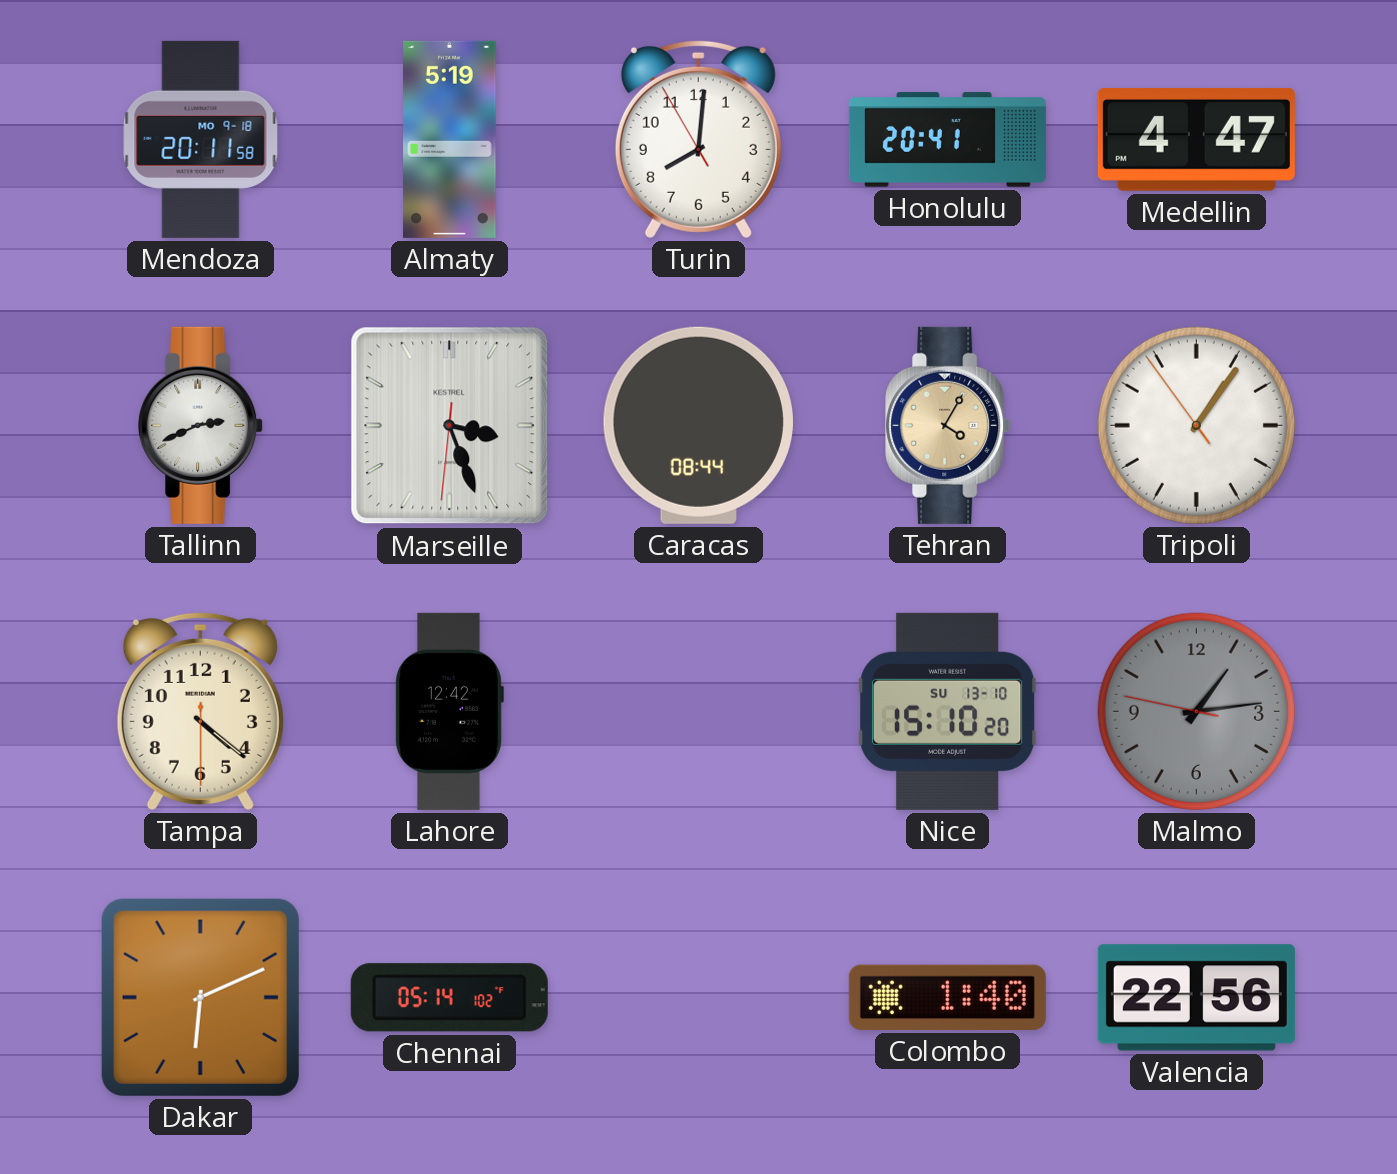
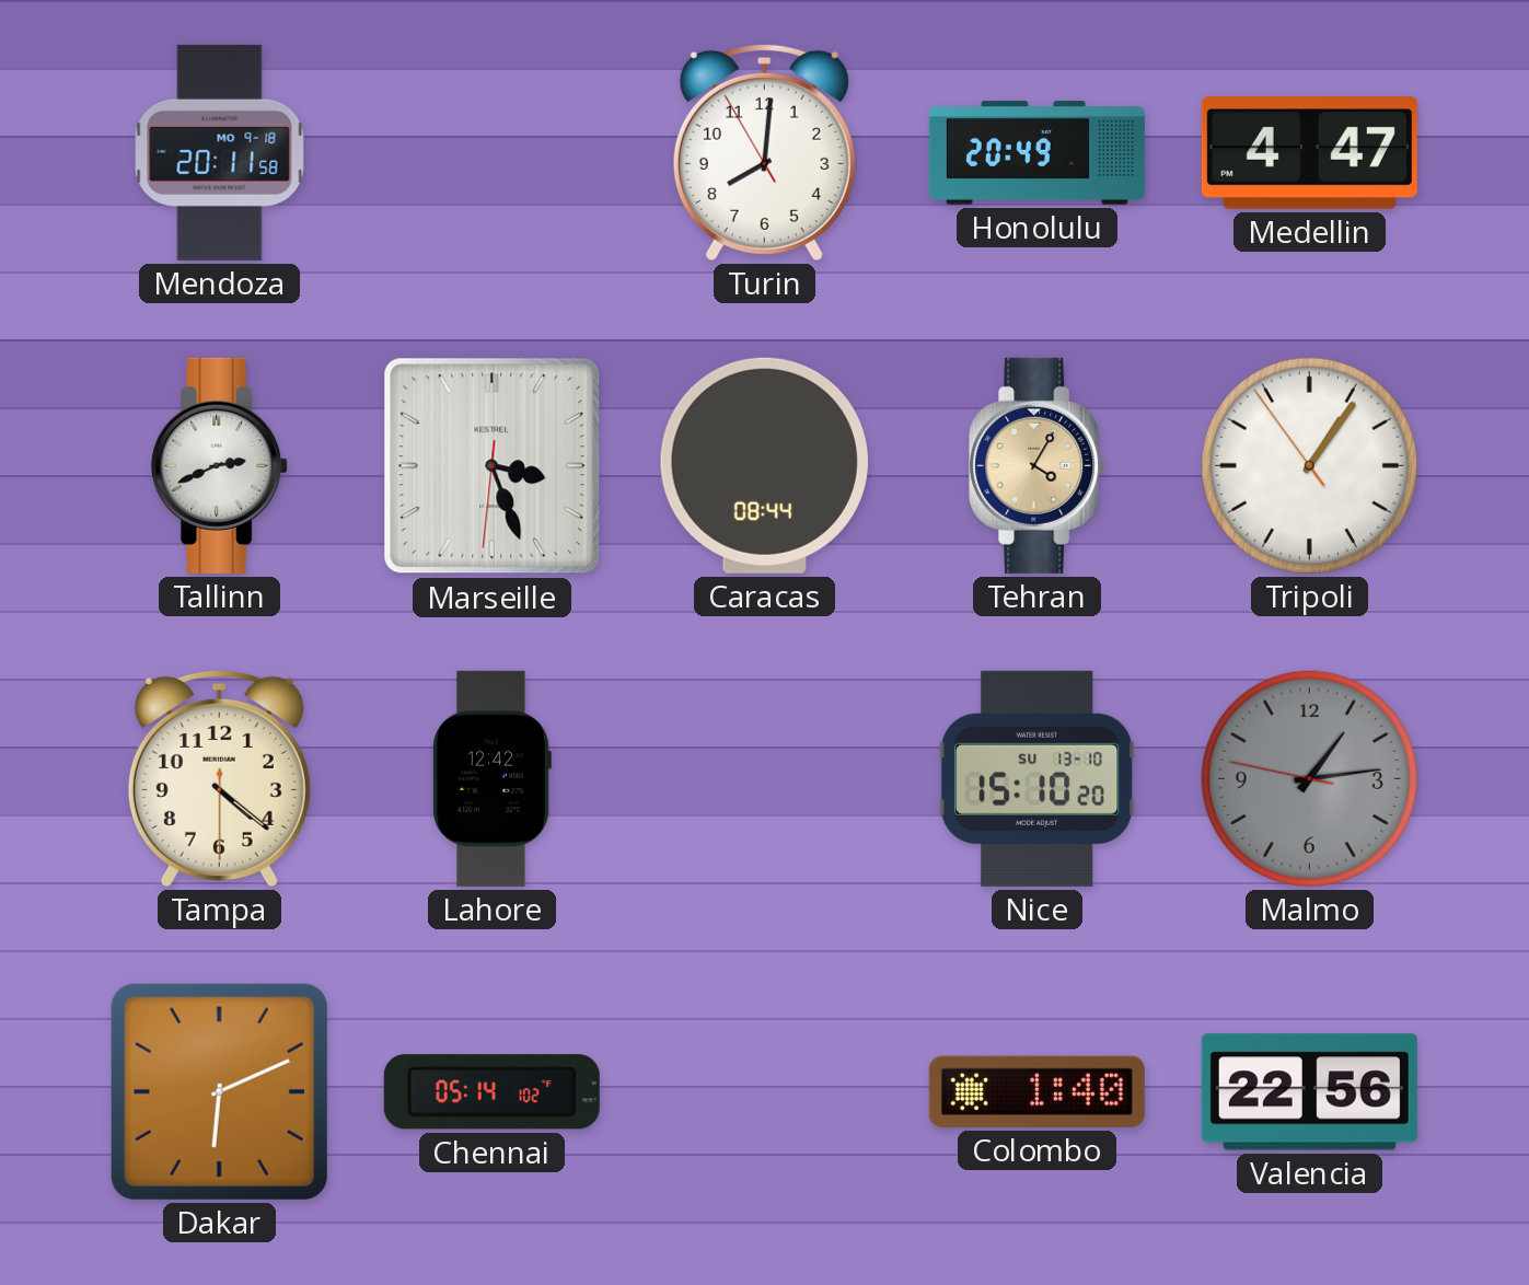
Almaty: 5:19 -> none (450, 139)
Honolulu: 20:41 -> 20:49 (1036, 153)
